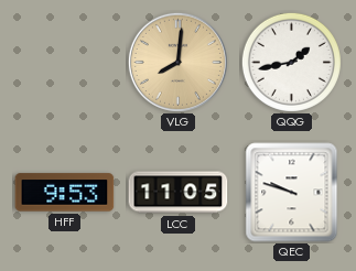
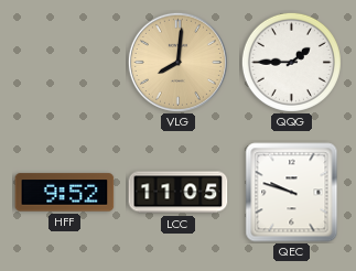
QQG: 1:43 -> 1:45 (291, 62)
HFF: 9:53 -> 9:52 (65, 193)
